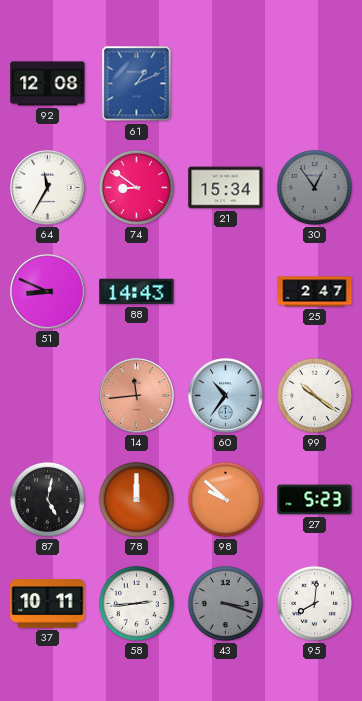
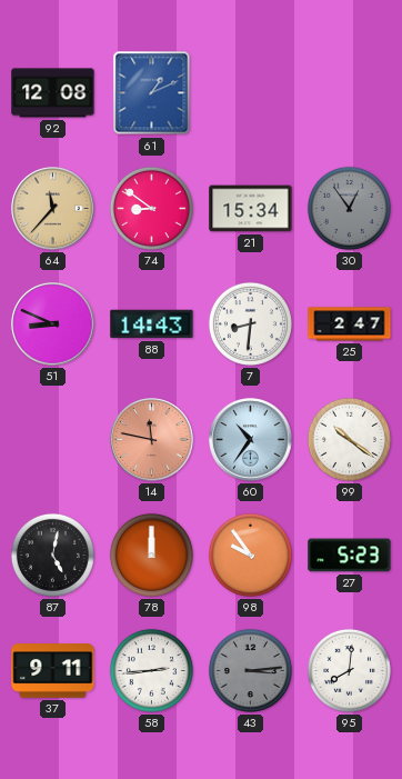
64: 11:35 -> 11:37 (53, 209)
64 dial: white -> champagne (53, 209)
7: none -> 8:31 (250, 323)
14: 11:44 -> 11:47 (152, 440)
98: 9:52 -> 9:54 (250, 555)
37: 10:11 -> 9:11 (53, 671)
43: 3:18 -> 3:14 (250, 670)
